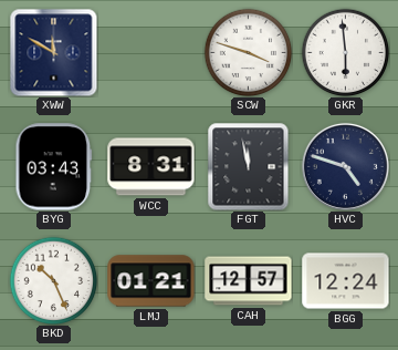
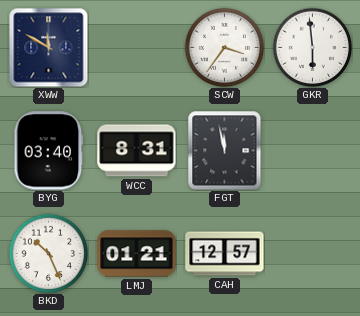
SCW: 3:48 -> 3:36 (224, 47)
BYG: 03:43 -> 03:40 (49, 151)
HVC: 4:48 -> none (345, 166)
BGG: 12:24 -> none (346, 281)
